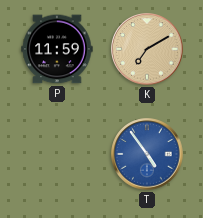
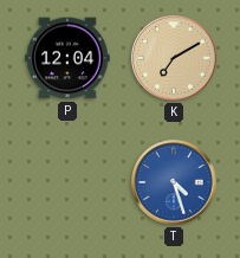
P: 11:59 -> 12:04 (67, 58)
T: 4:54 -> 4:27 (174, 182)
